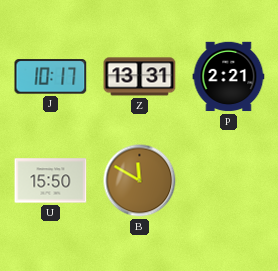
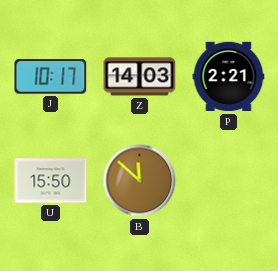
Z: 13:31 -> 14:03 (140, 77)
B: 11:50 -> 11:52 (140, 181)
